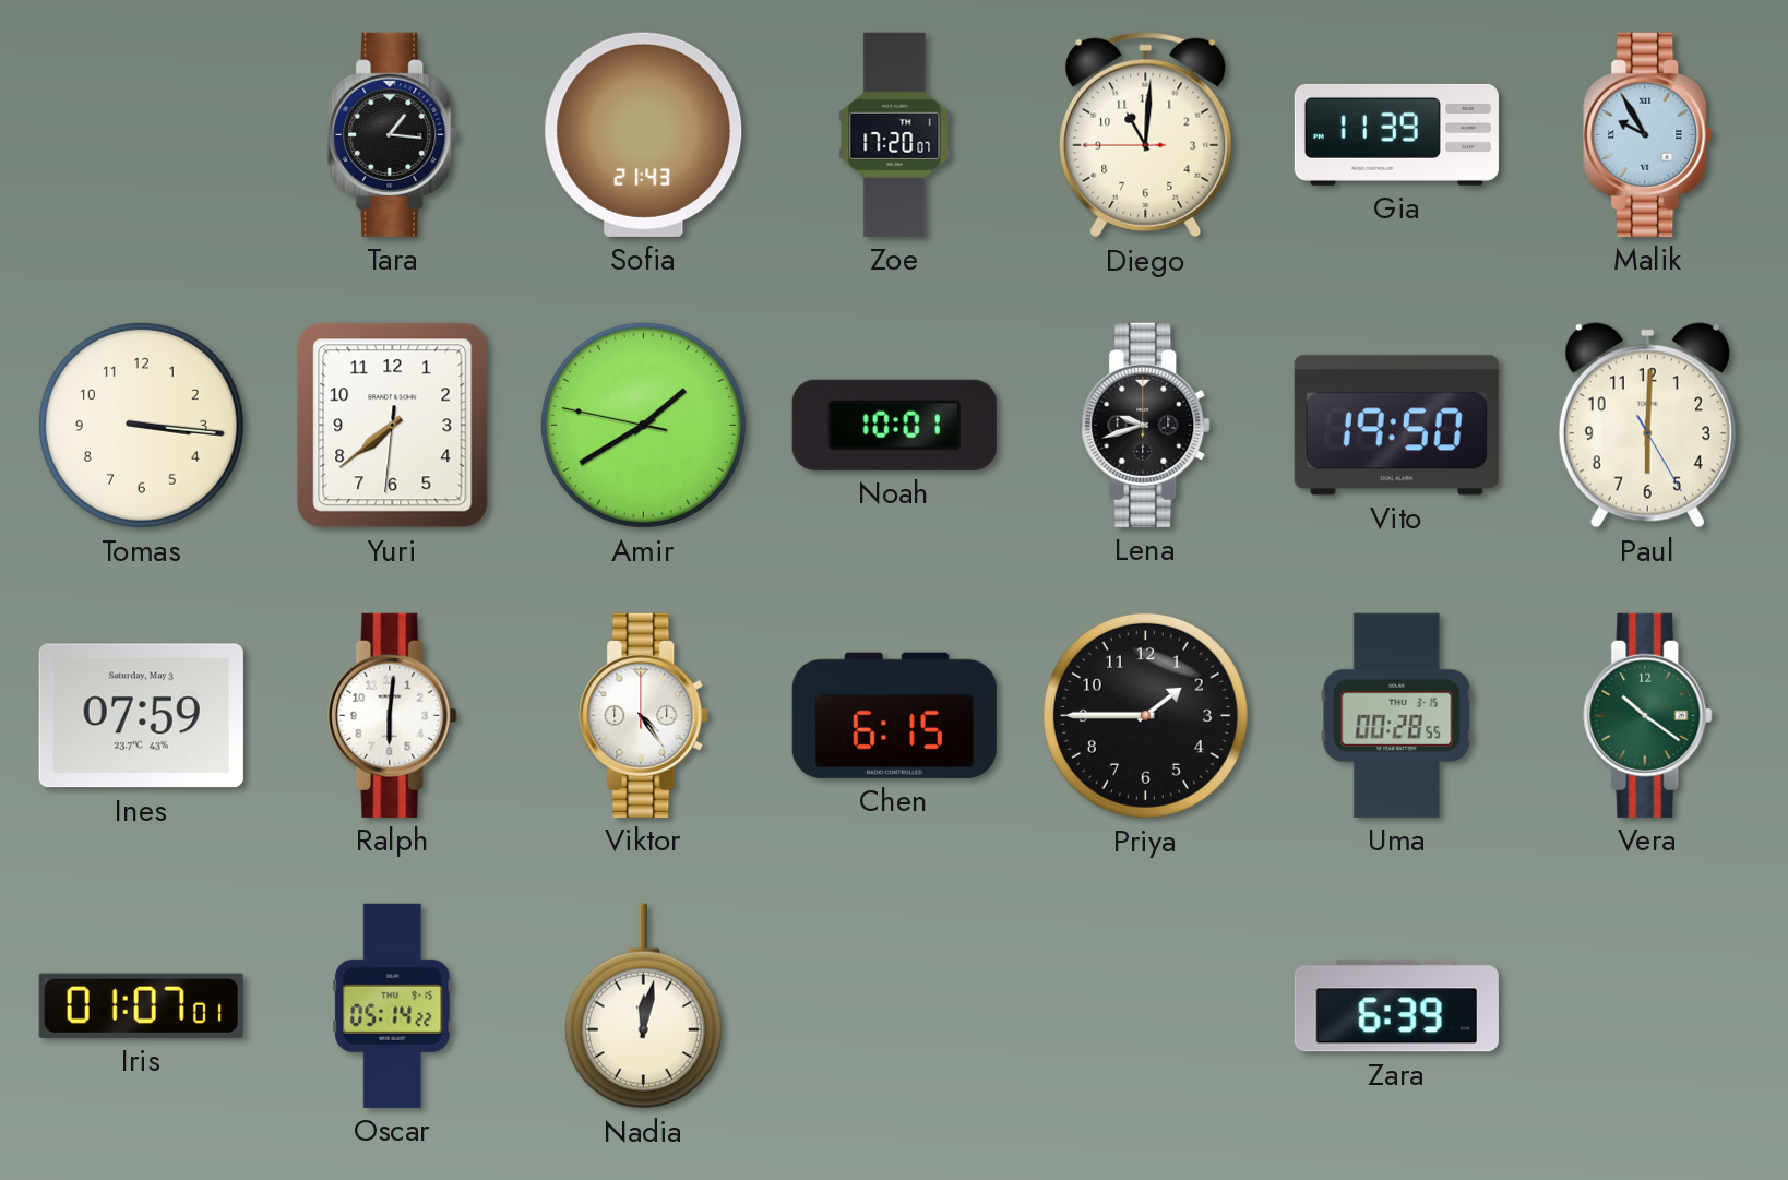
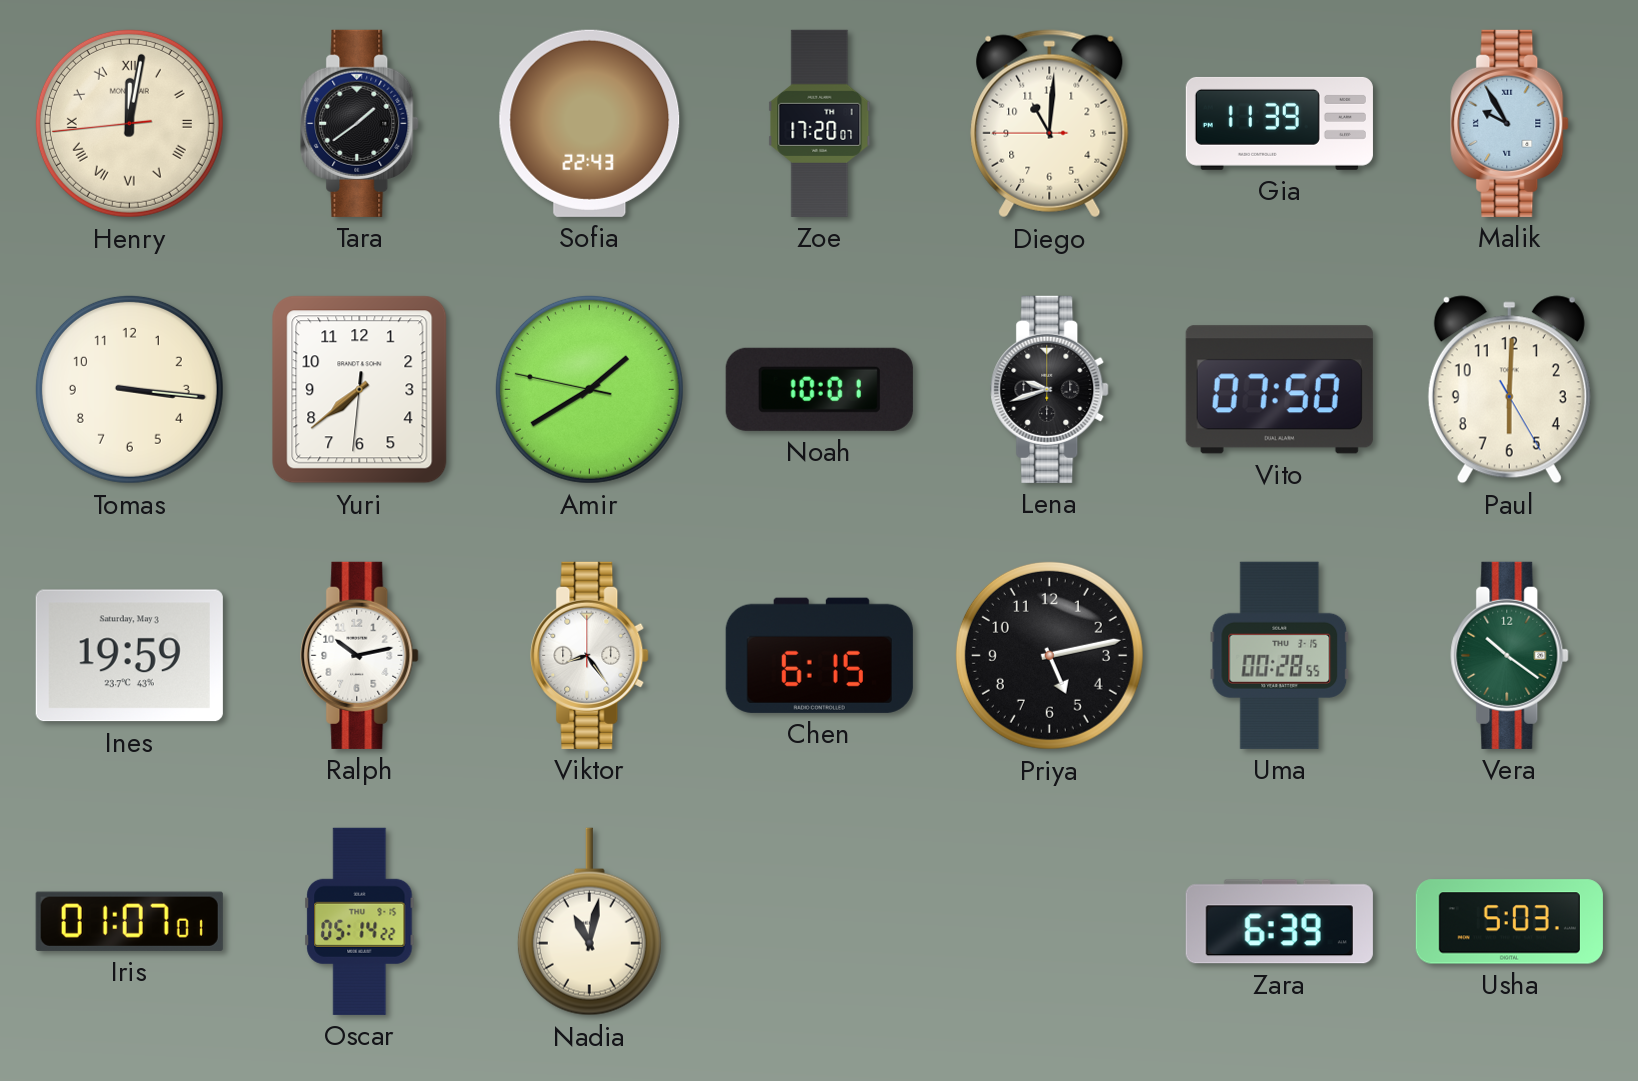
Henry: none -> 12:01 (129, 123)
Tara: 1:16 -> 1:39 (360, 123)
Sofia: 21:43 -> 22:43 (590, 123)
Vito: 19:50 -> 07:50 (1279, 390)
Ines: 07:59 -> 19:59 (129, 656)
Ralph: 6:01 -> 10:13 (360, 655)
Viktor: 4:24 -> 8:24 (590, 655)
Priya: 1:45 -> 5:13 (1049, 655)
Nadia: 12:02 -> 11:02 (589, 922)
Usha: none -> 5:03 (1509, 922)
